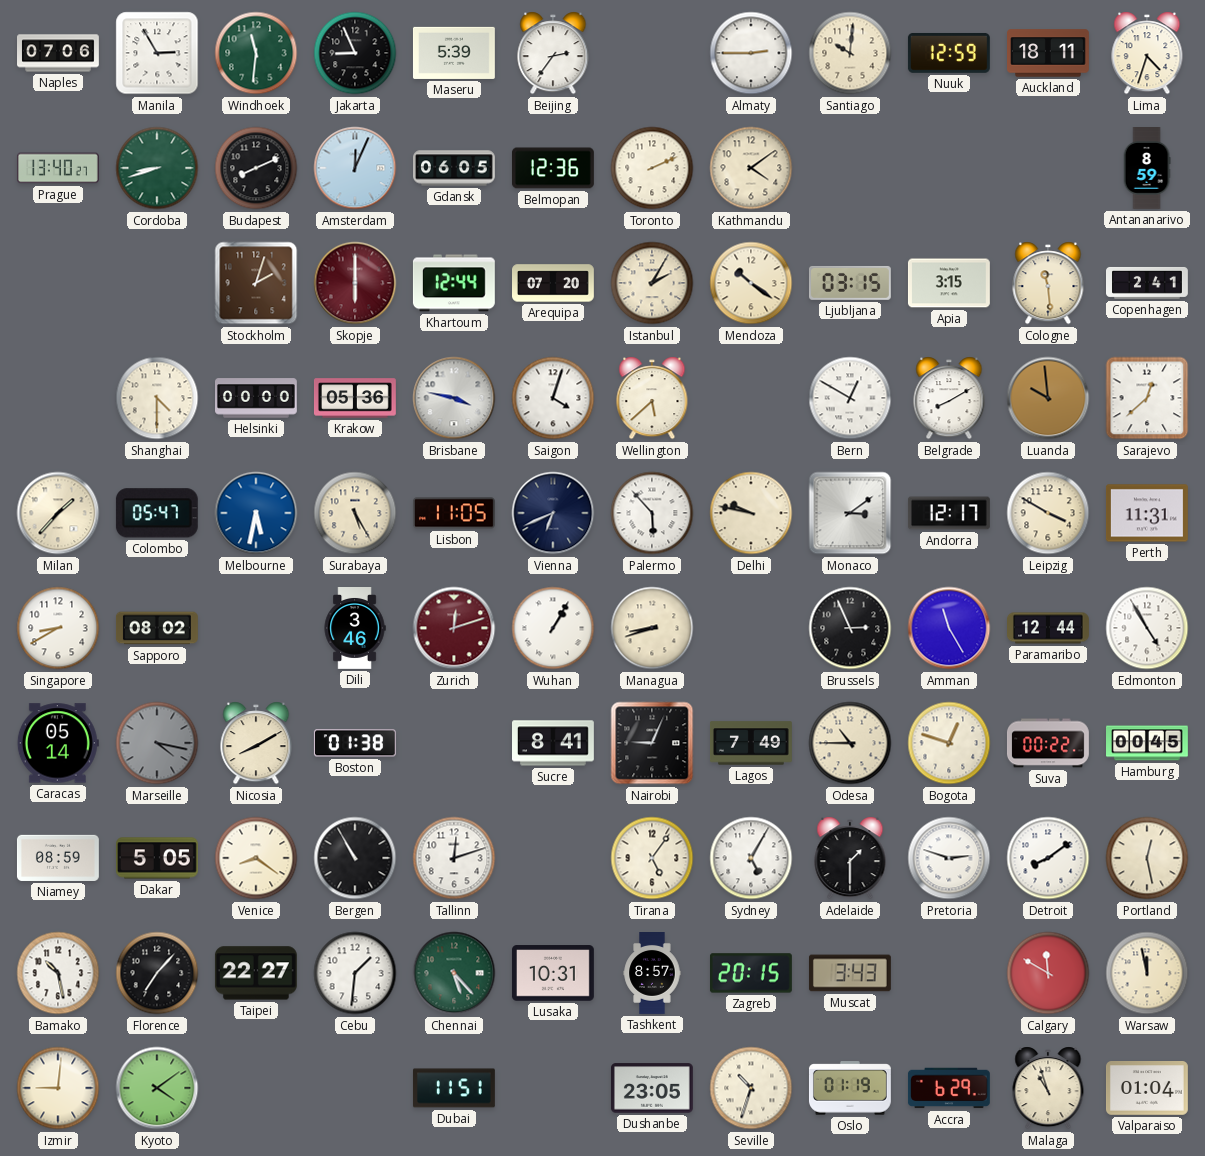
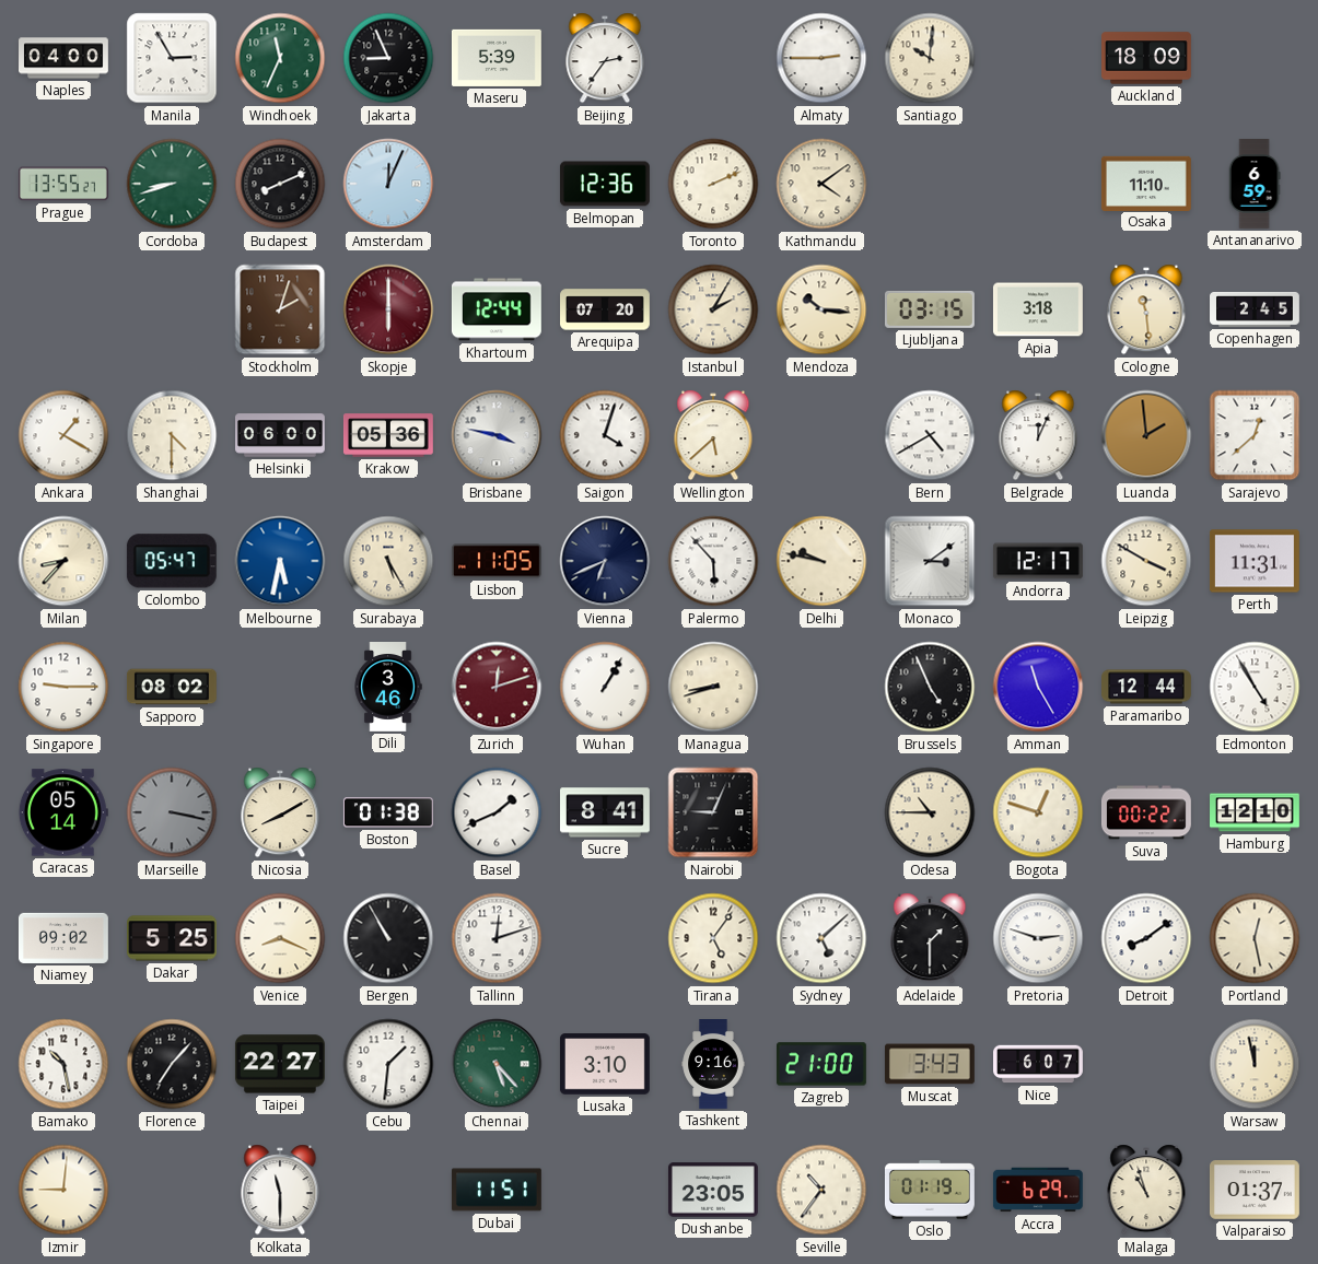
Naples: 07:06 -> 04:00 (65, 58)
Windhoek: 11:31 -> 11:34 (280, 58)
Nuuk: 12:59 -> none (949, 53)
Auckland: 18:11 -> 18:09 (1147, 58)
Lima: 4:33 -> none (1147, 53)
Prague: 13:40 -> 13:55 (63, 184)
Gdansk: 06:05 -> none (455, 168)
Osaka: none -> 11:10 (1146, 183)
Antananarivo: 8:59 -> 6:59 (1255, 185)
Mendoza: 10:21 -> 10:16 (821, 309)
Apia: 3:15 -> 3:18 (1038, 309)
Copenhagen: 2:41 -> 2:45 (1256, 309)
Ankara: none -> 1:20 (63, 435)
Helsinki: 00:00 -> 06:00 (281, 435)
Bern: 12:50 -> 4:40 (930, 435)
Belgrade: 8:10 -> 12:04 (1038, 435)
Luanda: 9:59 -> 1:59 (1146, 435)
Milan: 1:37 -> 8:37 (63, 561)
Singapore: 8:40 -> 9:15 (63, 687)
Brussels: 2:56 -> 4:56 (930, 687)
Marseille: 4:17 -> 3:17 (172, 812)
Basel: none -> 1:41 (497, 812)
Lagos: 7:49 -> none (751, 743)
Hamburg: 00:45 -> 12:10 (1256, 812)
Niamey: 08:59 -> 09:02 (63, 938)
Dakar: 5:05 -> 5:25 (173, 938)
Venice: 8:21 -> 8:19 (280, 938)
Sydney: 5:05 -> 5:08 (821, 938)
Lusaka: 10:31 -> 3:10 (605, 1064)
Tashkent: 8:57 -> 9:16 (713, 1065)
Zagreb: 20:15 -> 21:00 (821, 1064)
Nice: none -> 6:07 (1039, 1064)
Calgary: 11:50 -> none (1048, 973)
Kyoto: 4:09 -> none (157, 1088)
Kolkata: none -> 11:30 (280, 1190)
Seville: 10:33 -> 10:36 (821, 1190)
Valparaiso: 01:04 -> 01:37 (1255, 1191)
